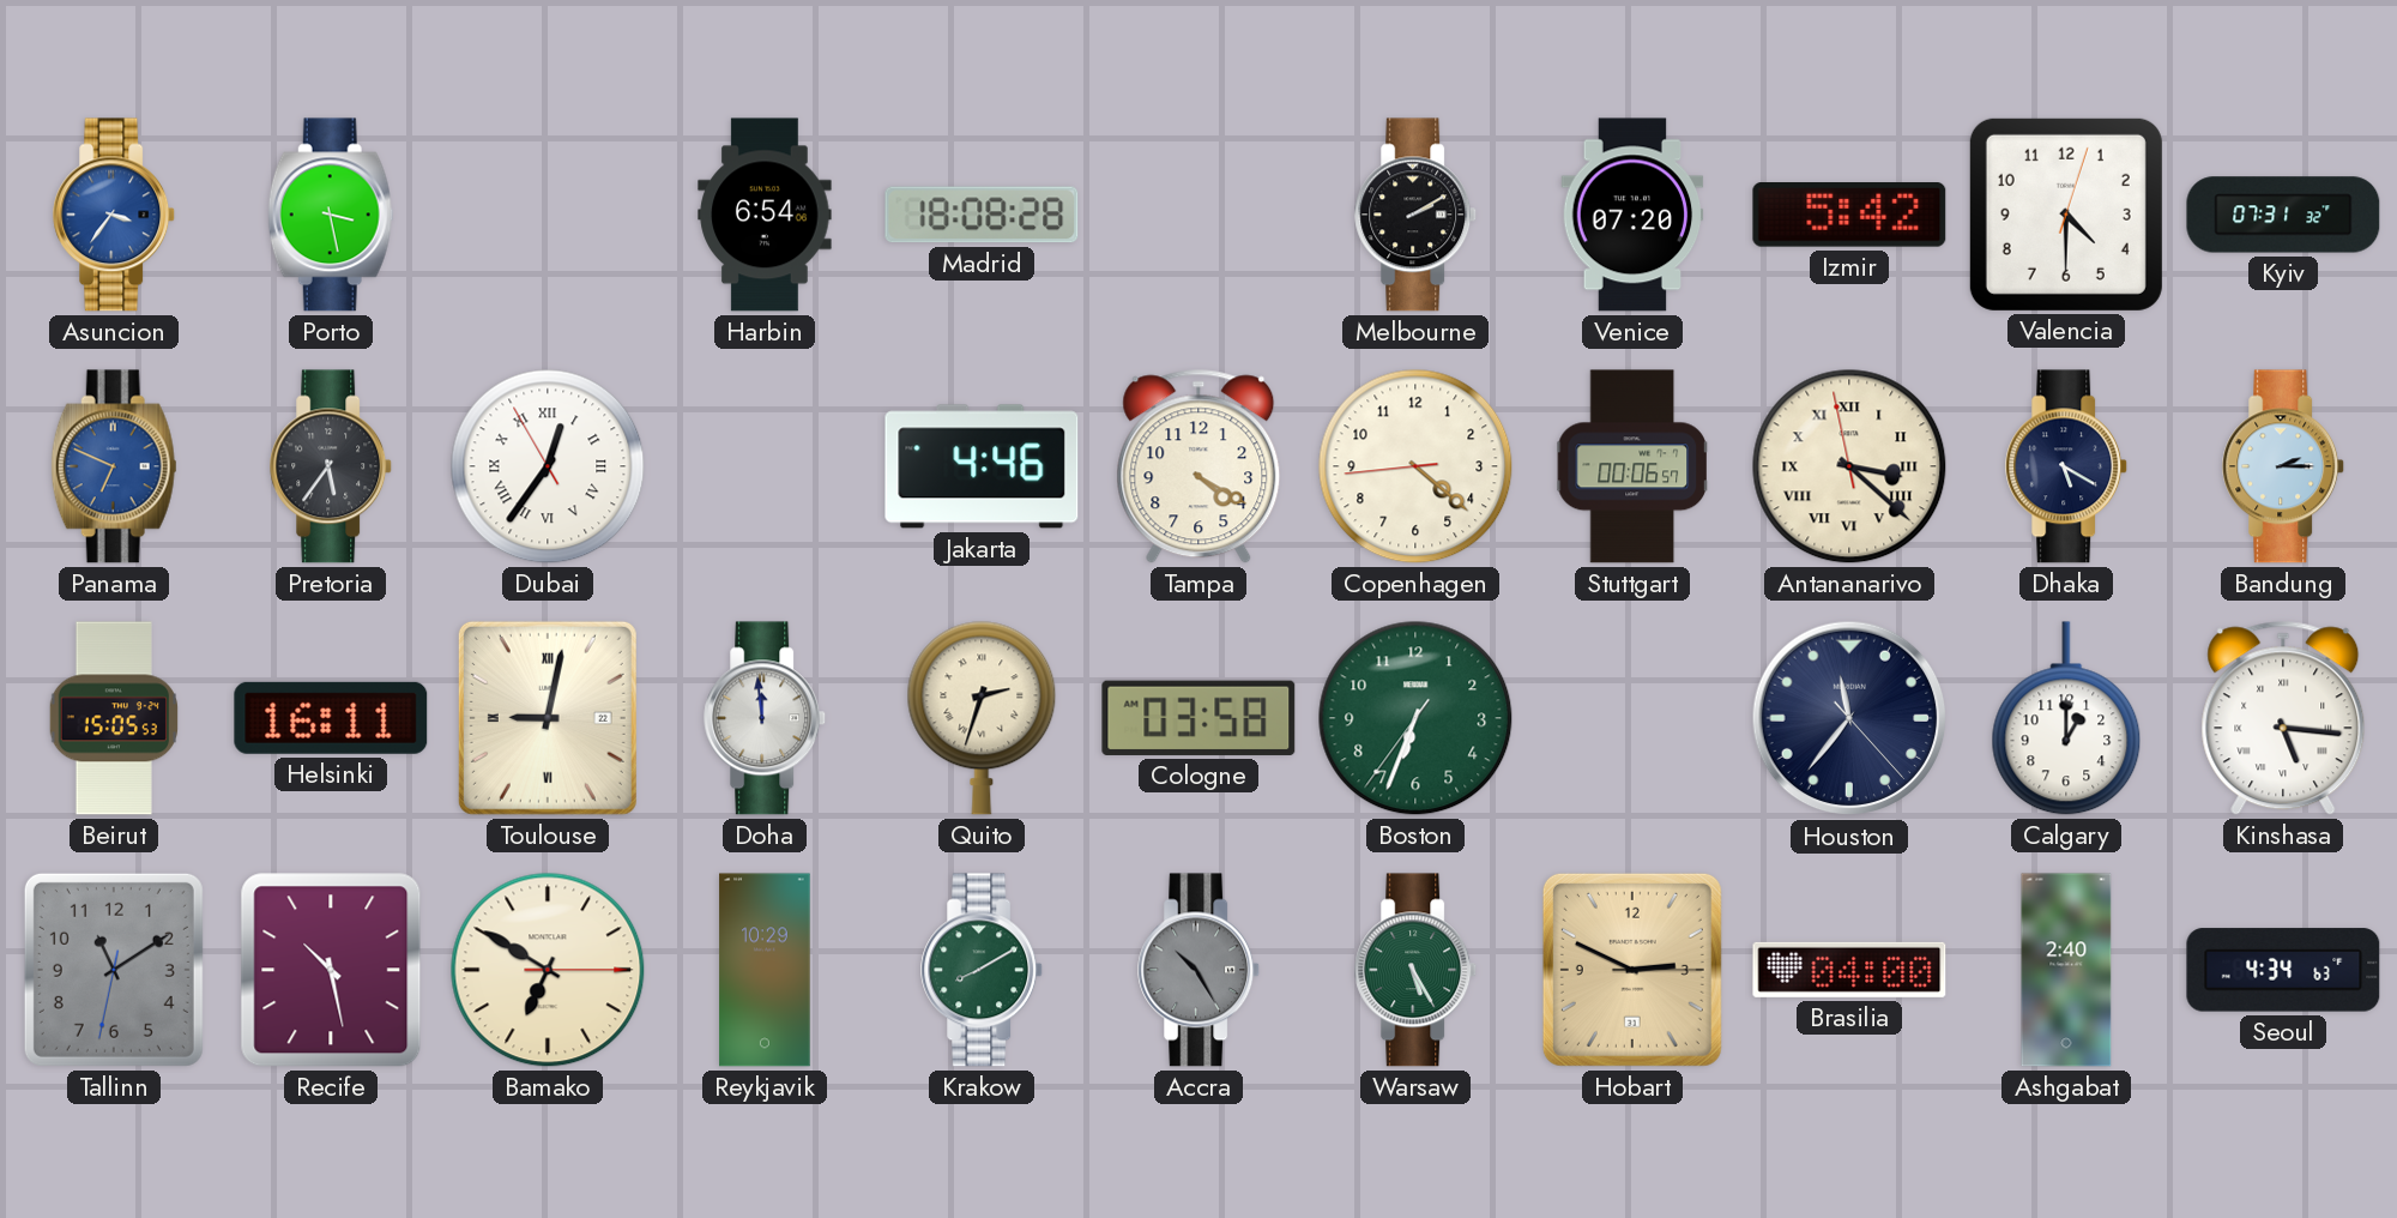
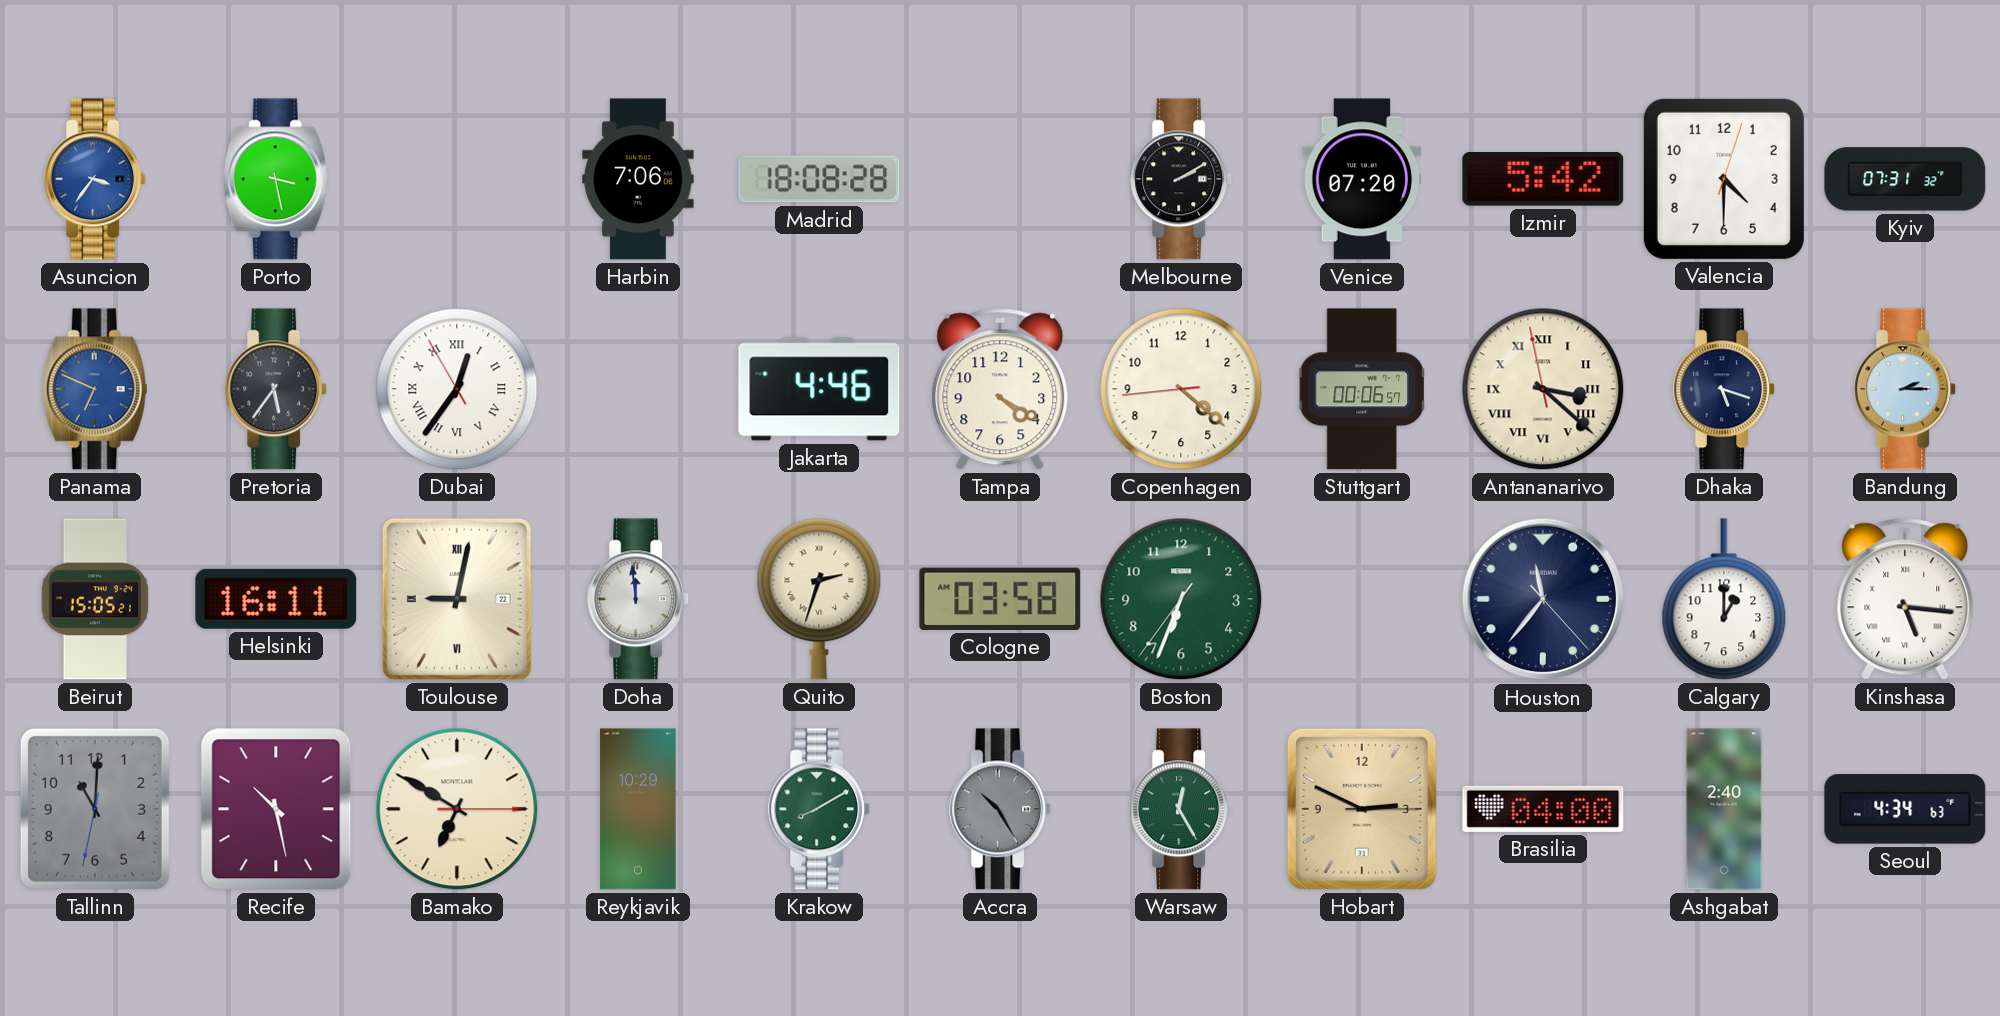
Harbin: 6:54 -> 7:06 (638, 179)
Dhaka: 5:20 -> 5:18 (1725, 389)
Beirut: 15:05:53 -> 15:05:21 (95, 599)
Tallinn: 11:09 -> 11:00 (95, 809)
Warsaw: 5:25 -> 12:25 (1182, 809)
